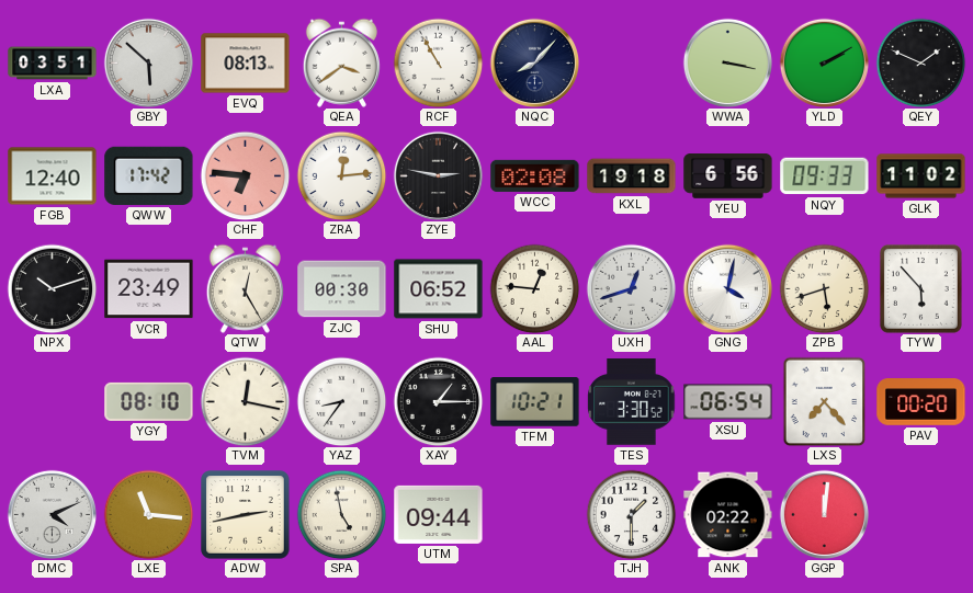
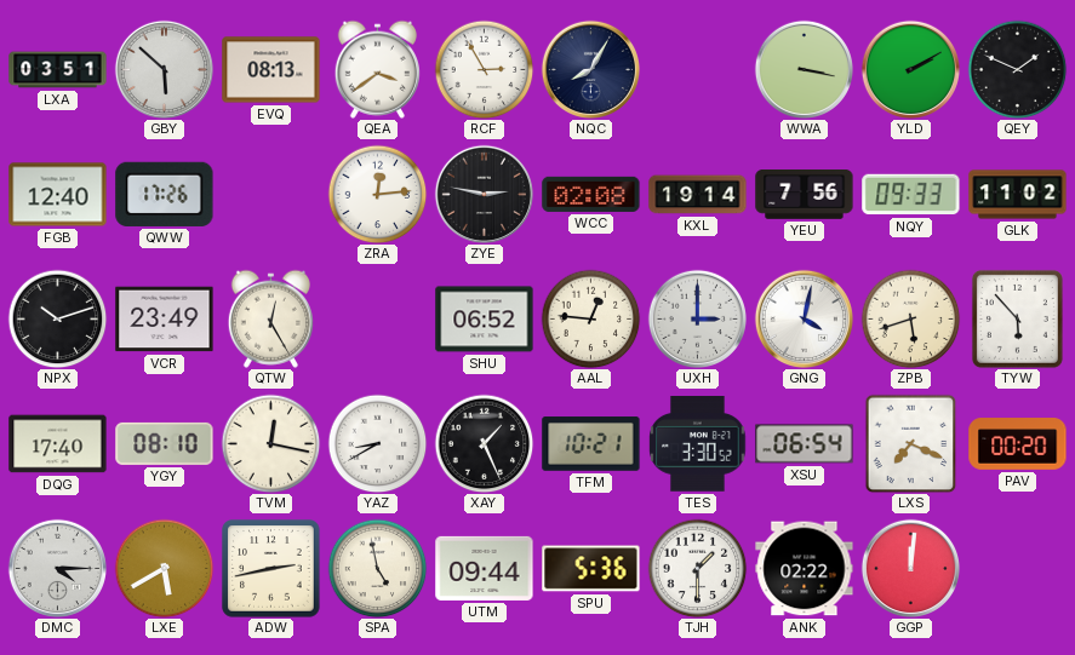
RCF: 10:55 -> 2:55 (484, 69)
NQC: 8:07 -> 8:05 (590, 69)
QWW: 17:42 -> 17:26 (165, 194)
CHF: 6:46 -> none (245, 175)
KXL: 19:18 -> 19:14 (698, 195)
YEU: 6:56 -> 7:56 (805, 195)
ZJC: 00:30 -> none (342, 289)
UXH: 12:42 -> 3:00 (697, 318)
DQG: none -> 17:40 (58, 444)
YAZ: 8:36 -> 8:40 (377, 443)
XAY: 1:15 -> 1:26 (484, 443)
LXS: 7:23 -> 7:19 (911, 443)
DMC: 4:11 -> 4:15 (57, 568)
LXE: 11:16 -> 5:40 (164, 568)
SPU: none -> 5:36 (591, 569)
